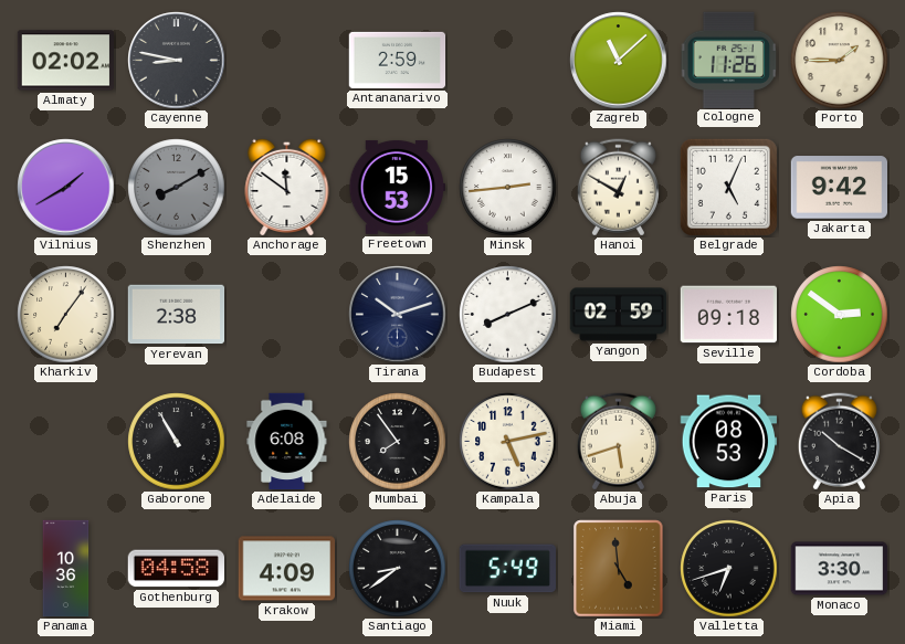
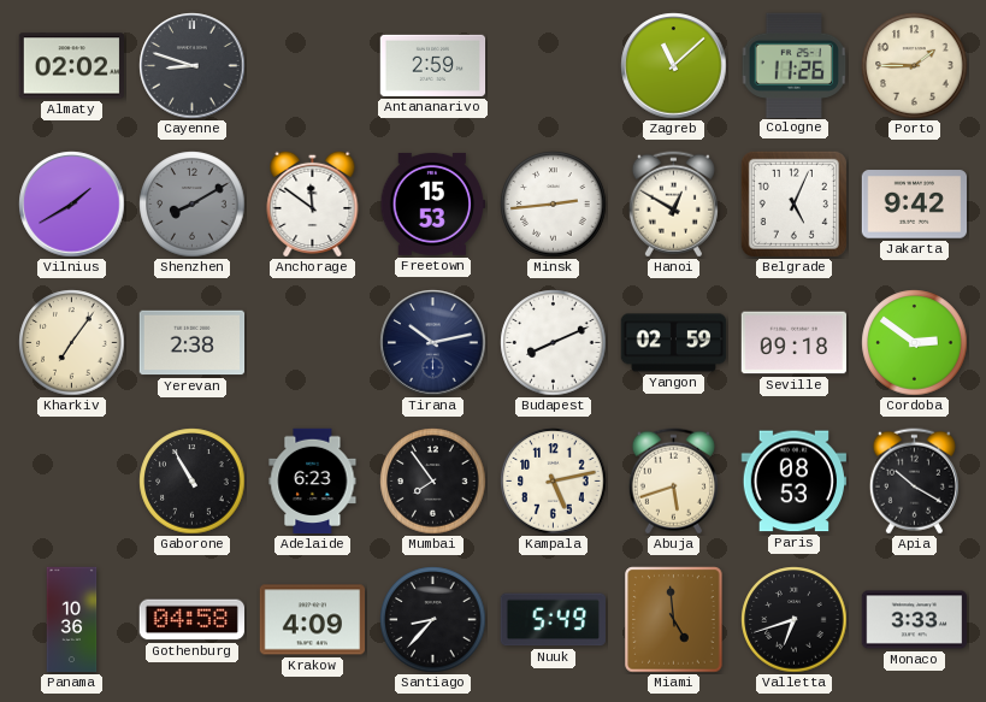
Cayenne: 8:47 -> 8:48 (193, 66)
Tirana: 10:12 -> 10:13 (433, 343)
Adelaide: 6:08 -> 6:23 (313, 482)
Santiago: 8:39 -> 8:37 (433, 620)
Monaco: 3:30 -> 3:33 (915, 620)
